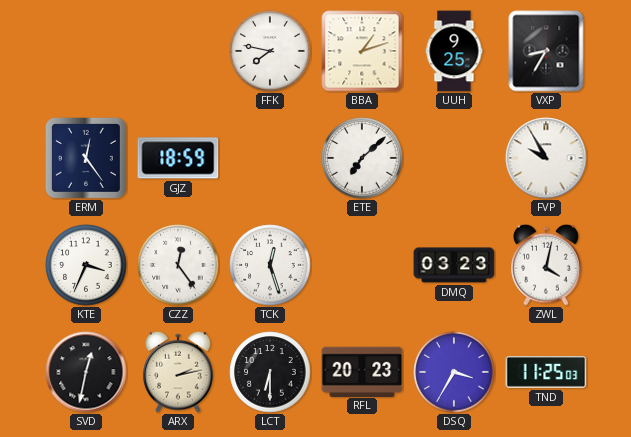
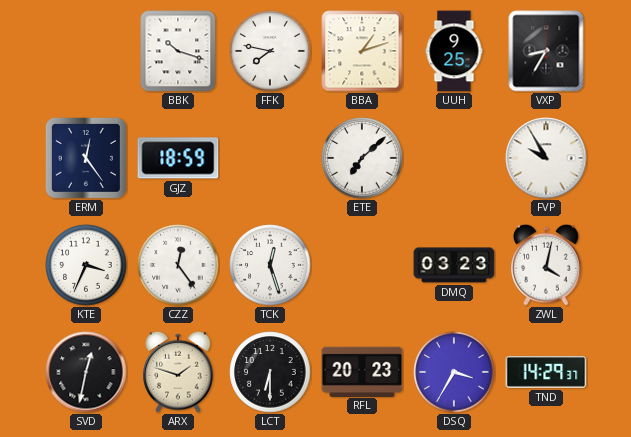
BBK: none -> 10:18 (178, 51)
ARX: 2:13 -> 1:48 (178, 372)
TND: 11:25 -> 14:29 (546, 372)
